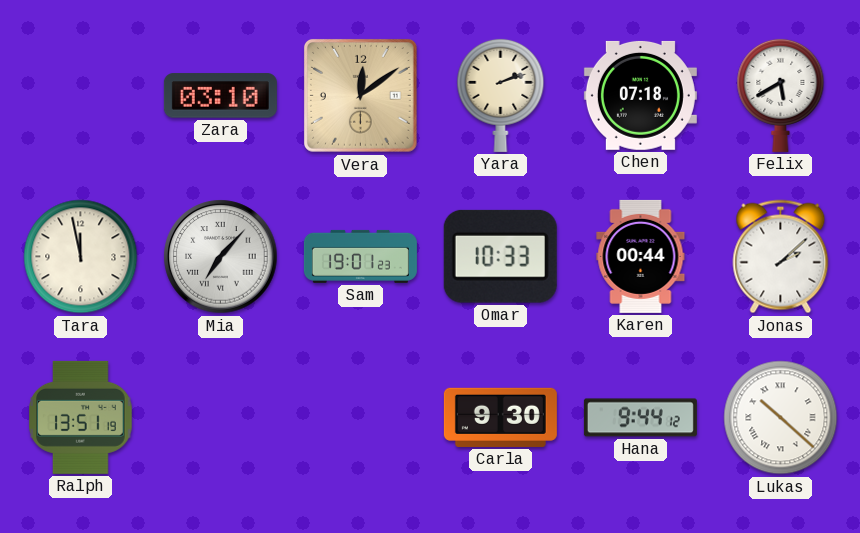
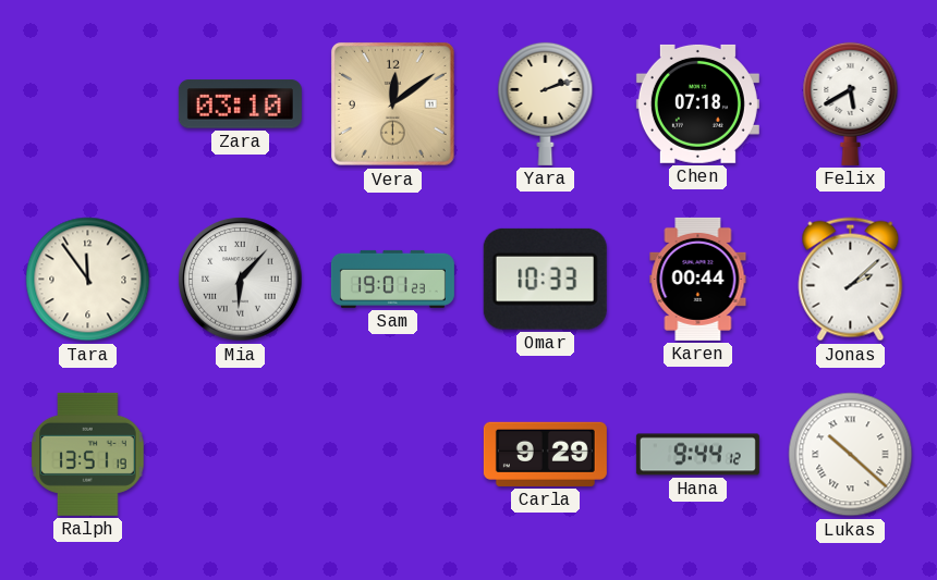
Tara: 11:58 -> 11:54 (88, 280)
Mia: 7:07 -> 6:07 (241, 280)
Carla: 9:30 -> 9:29 (545, 454)
